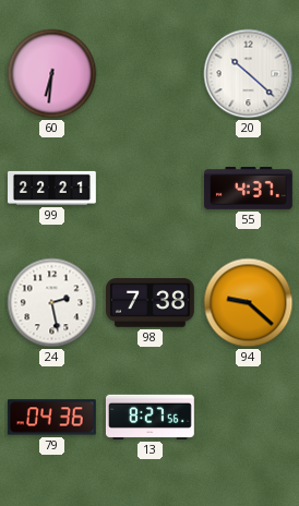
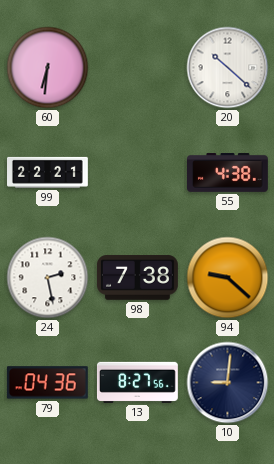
55: 4:37 -> 4:38 (228, 173)
10: none -> 9:01 (228, 383)
